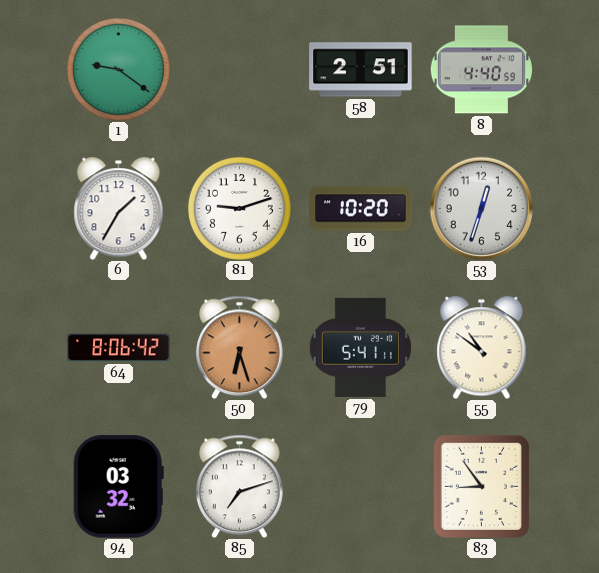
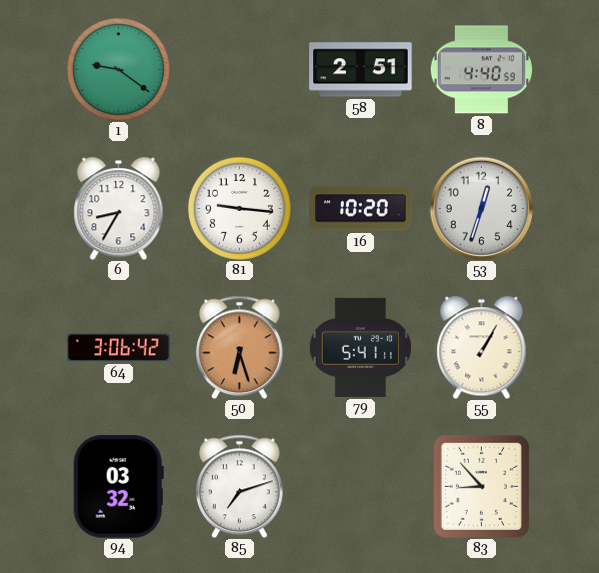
6: 1:35 -> 8:35 (119, 208)
81: 9:12 -> 9:16 (239, 208)
64: 8:06 -> 3:06 (119, 348)
55: 10:51 -> 1:05 (482, 347)
83: 8:54 -> 8:53 (481, 486)
